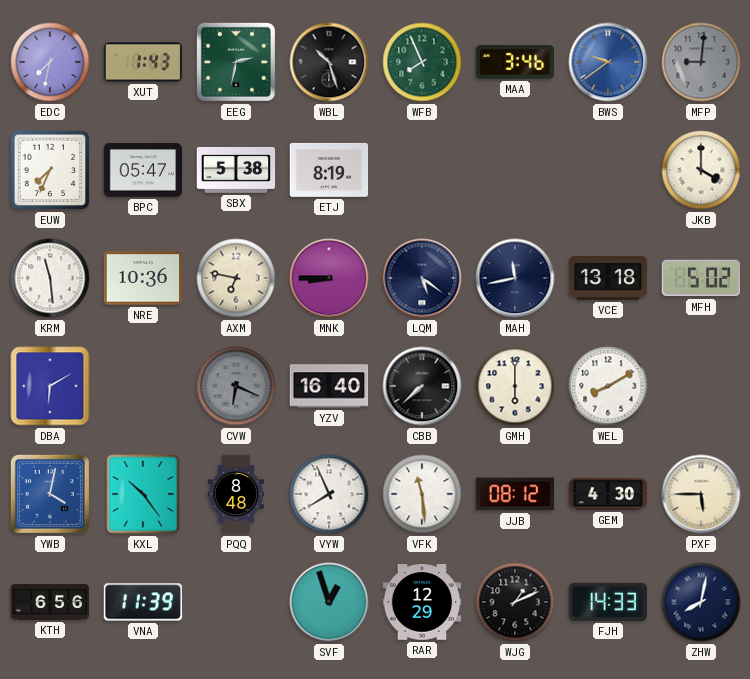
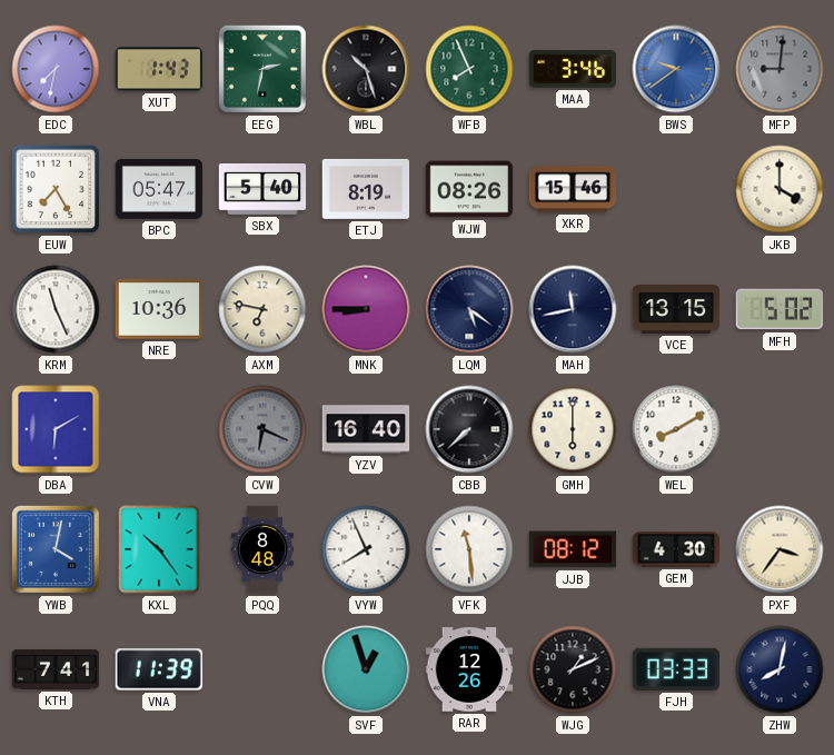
EUW: 7:34 -> 7:25 (56, 189)
SBX: 5:38 -> 5:40 (262, 190)
WJW: none -> 08:26 (469, 189)
XKR: none -> 15:46 (573, 189)
KRM: 11:29 -> 11:26 (56, 309)
VCE: 13:18 -> 13:15 (676, 309)
PXF: 5:45 -> 3:36 (780, 549)
KTH: 6:56 -> 7:41 (56, 669)
RAR: 12:29 -> 12:26 (469, 669)
FJH: 14:33 -> 03:33 (675, 669)
